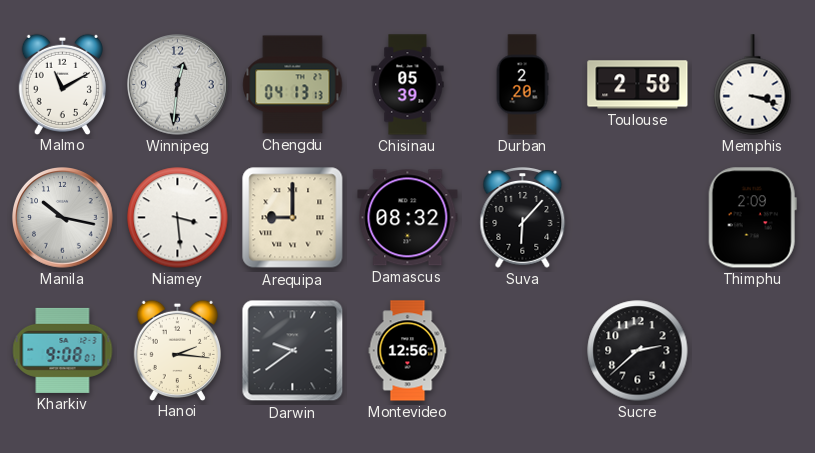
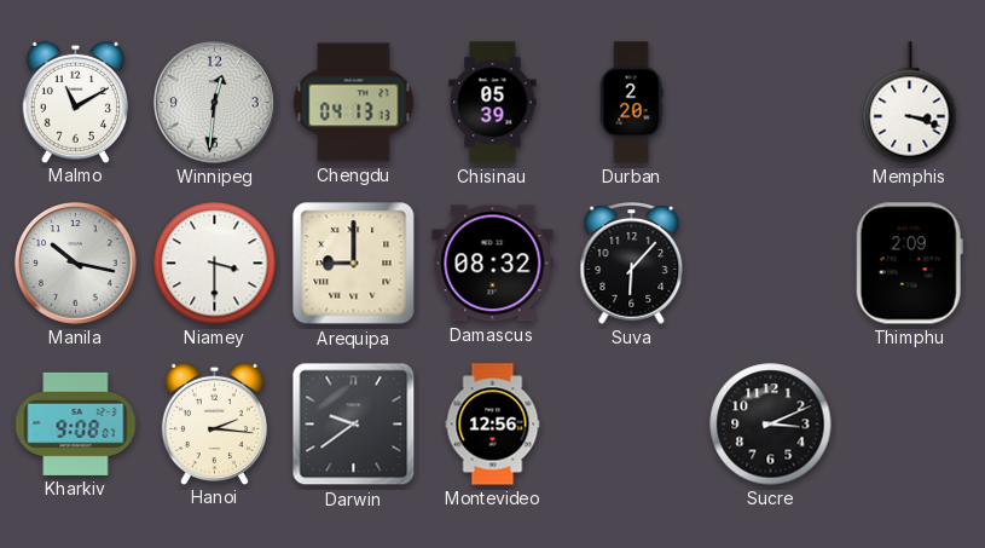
Toulouse: 2:58 -> none (638, 85)
Niamey: 3:29 -> 3:30 (215, 264)
Sucre: 2:38 -> 3:11 (771, 425)
